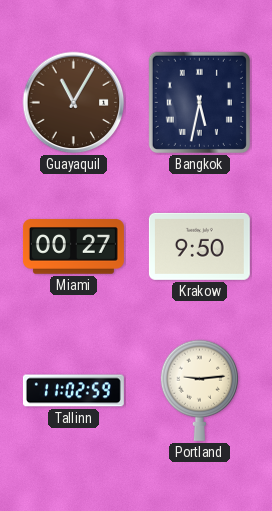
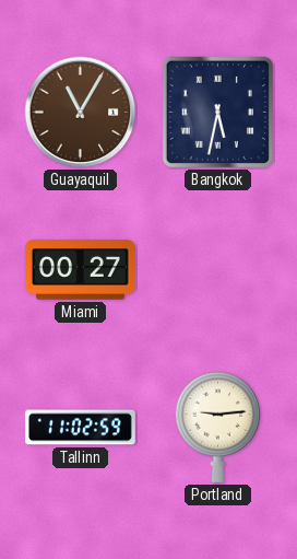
Krakow: 9:50 -> none (199, 246)
